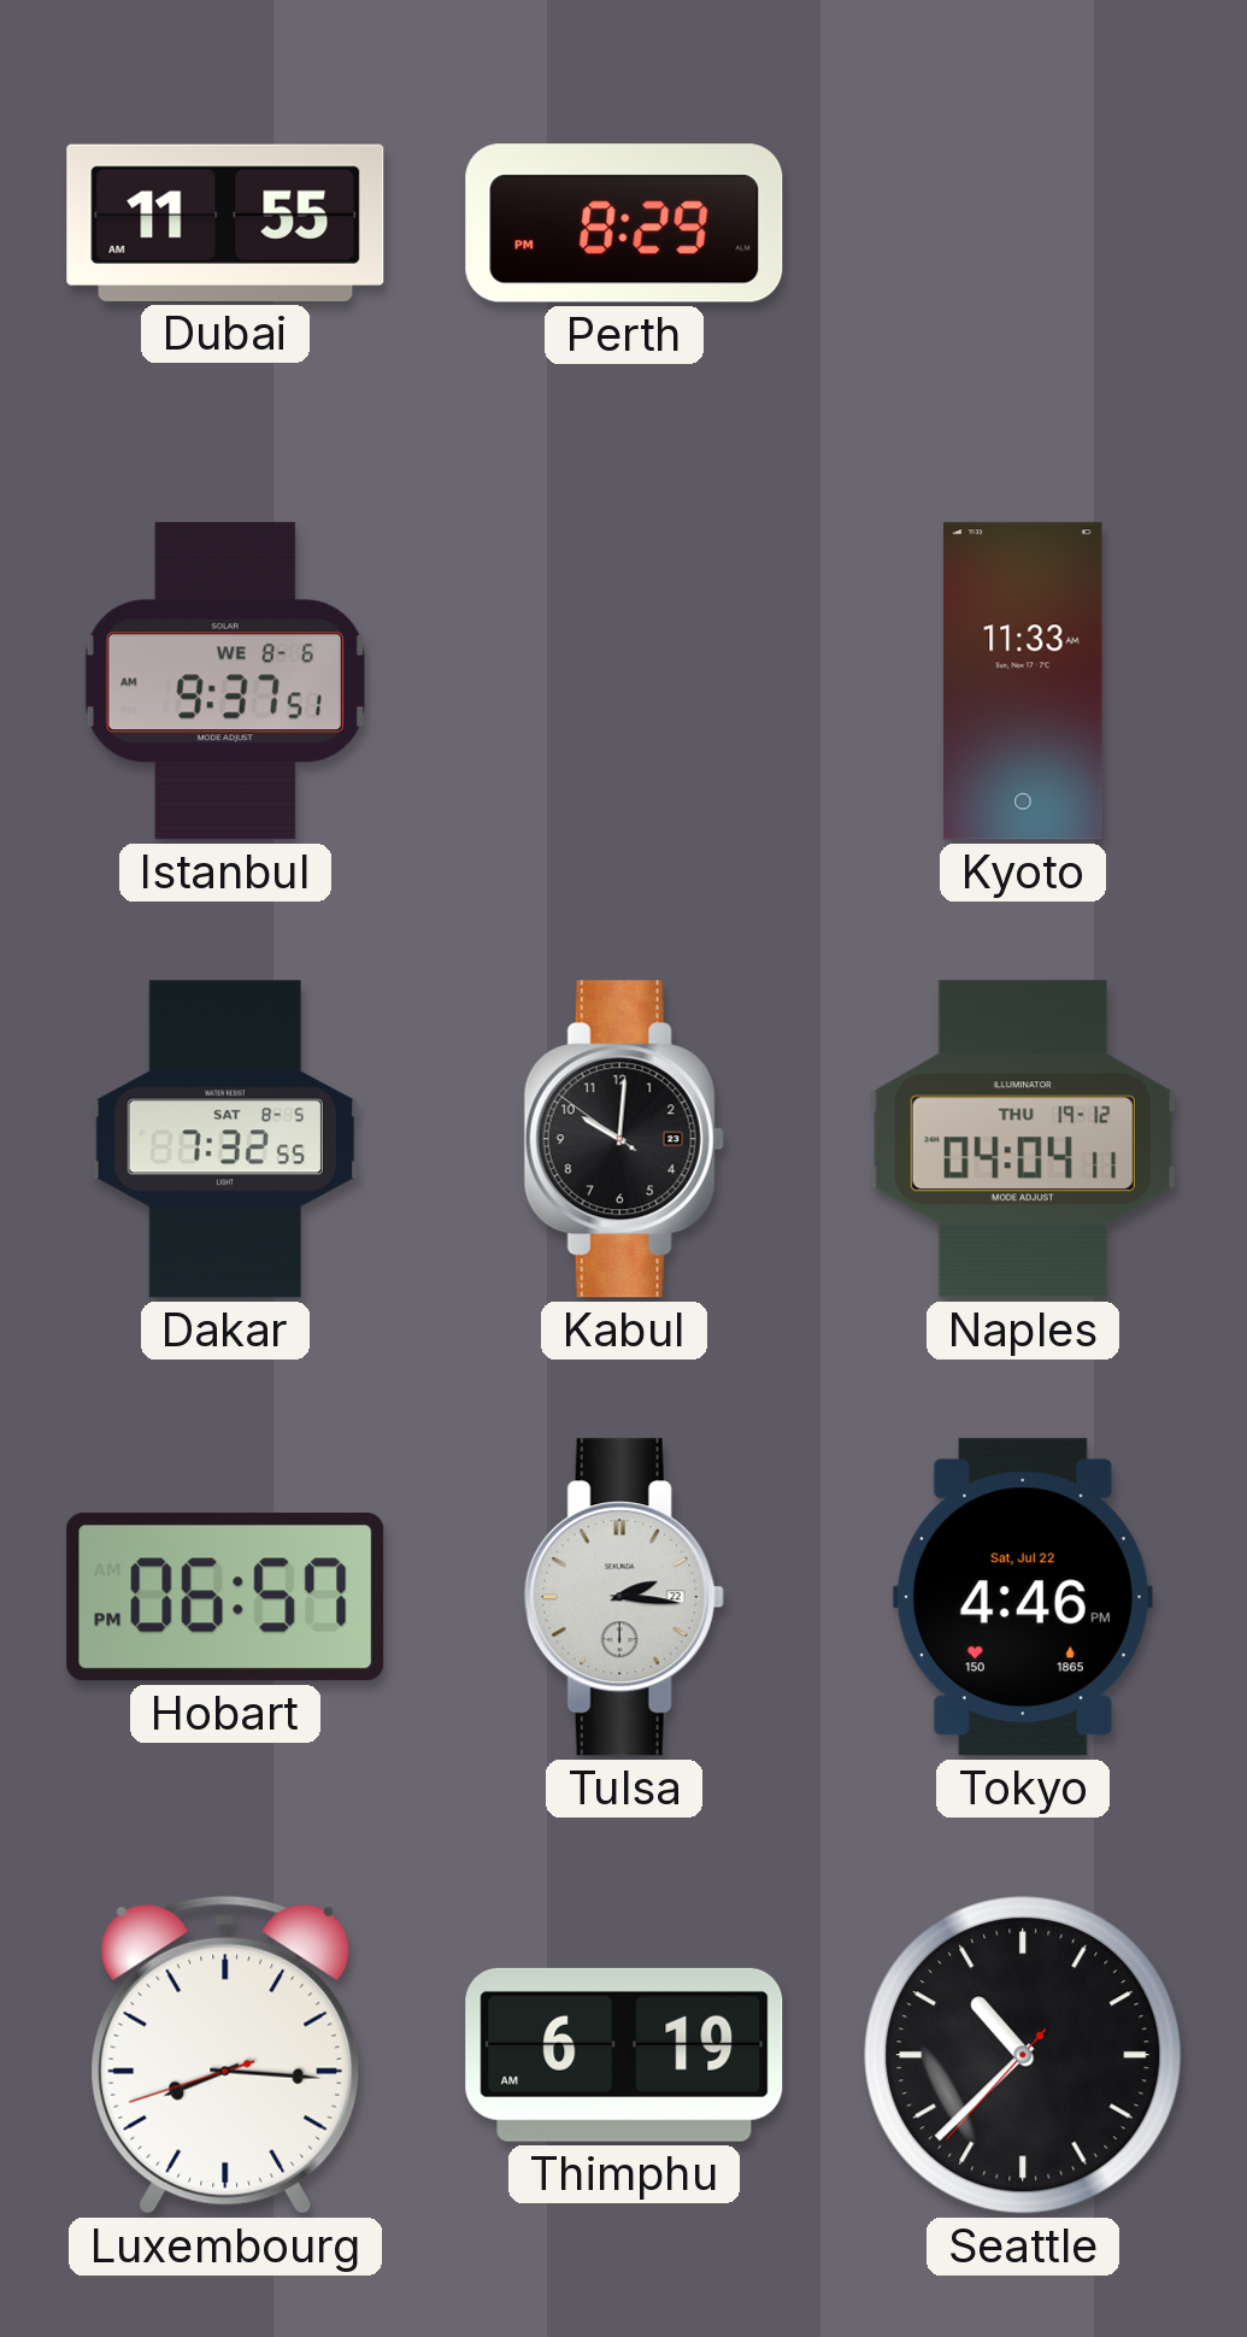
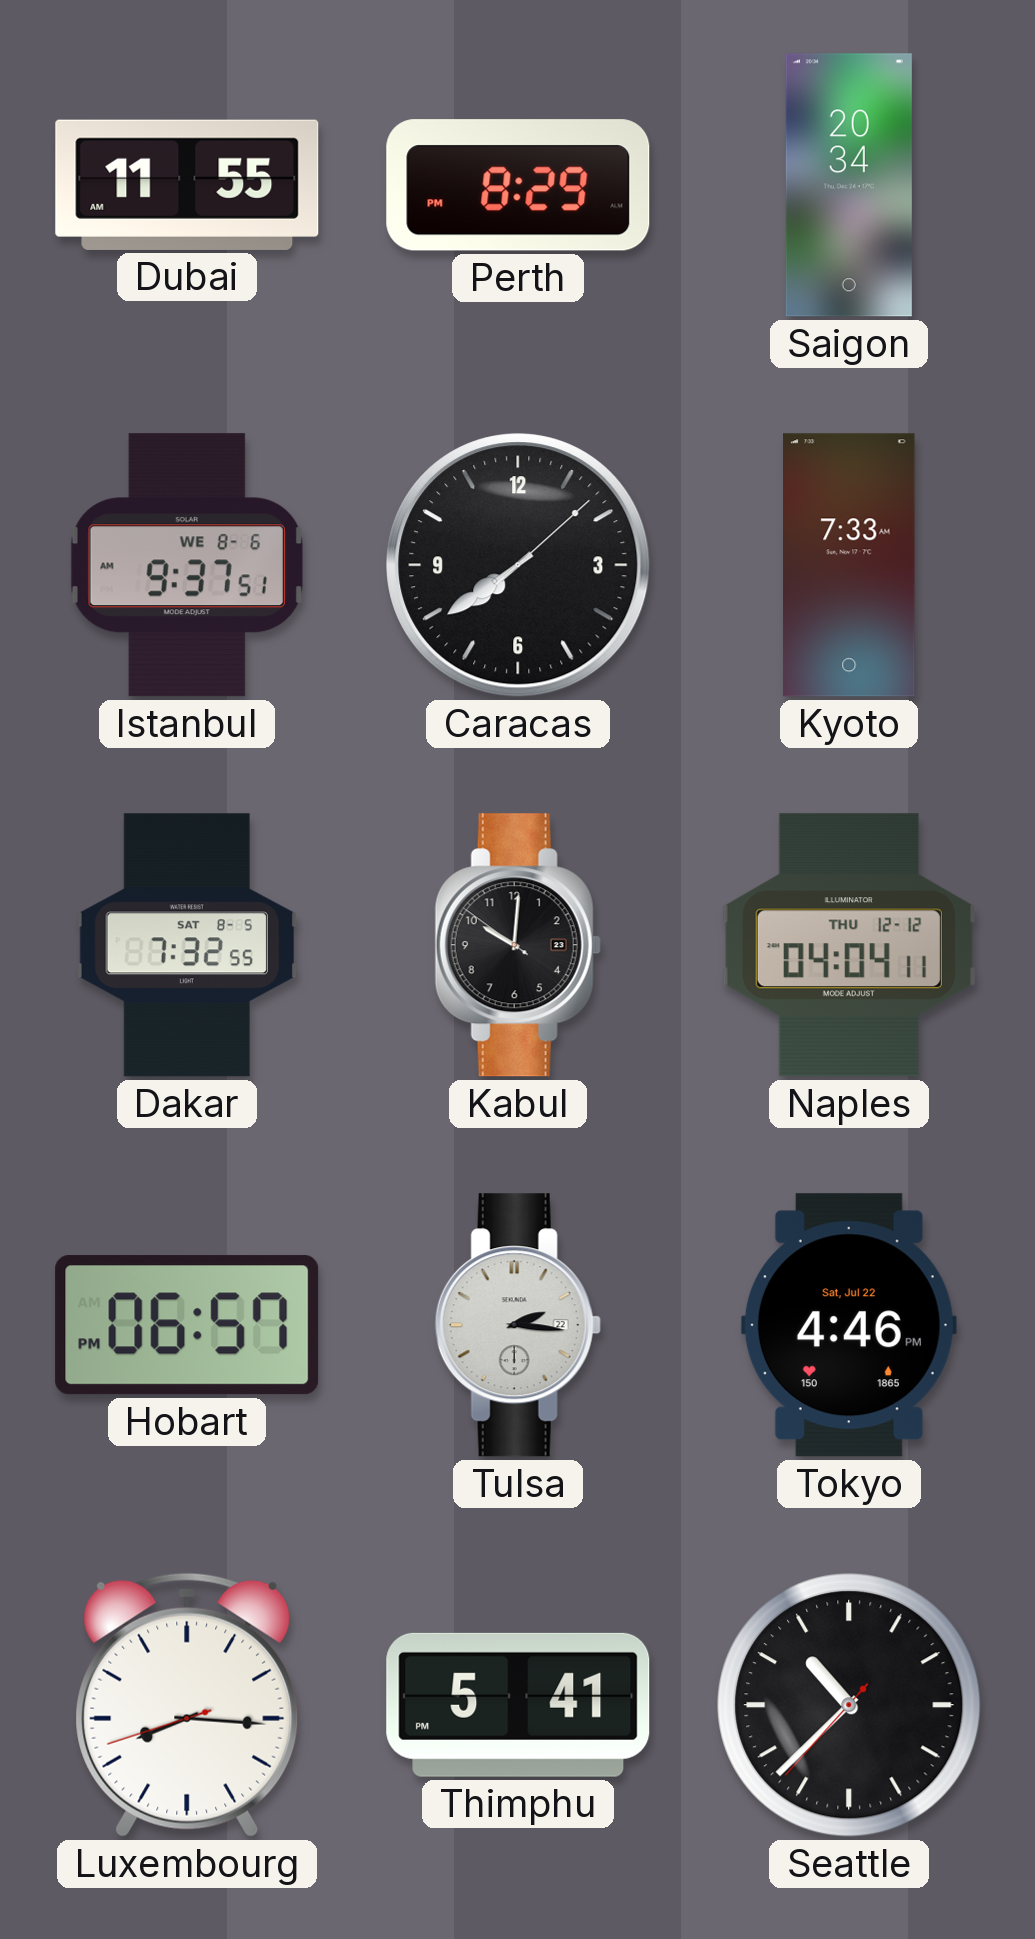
Saigon: none -> 20:34 (849, 185)
Caracas: none -> 7:39 (518, 565)
Kyoto: 11:33 -> 7:33 (849, 565)
Naples date: THU 19-12 -> THU 12-12 (849, 945)
Thimphu: 6:19 -> 5:41 (518, 1705)
